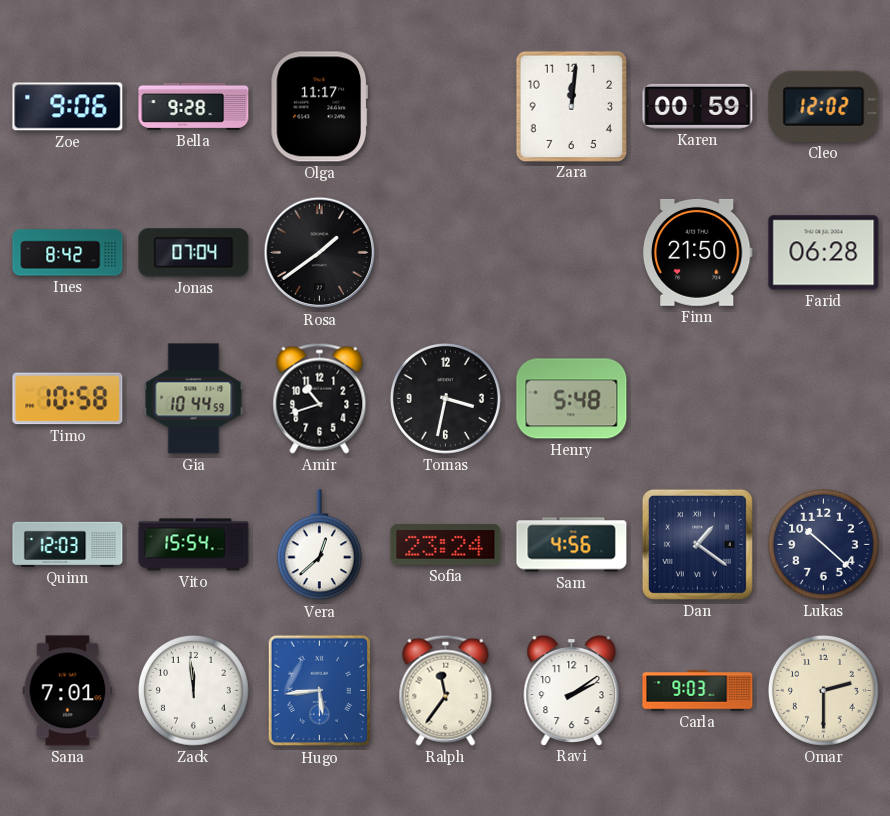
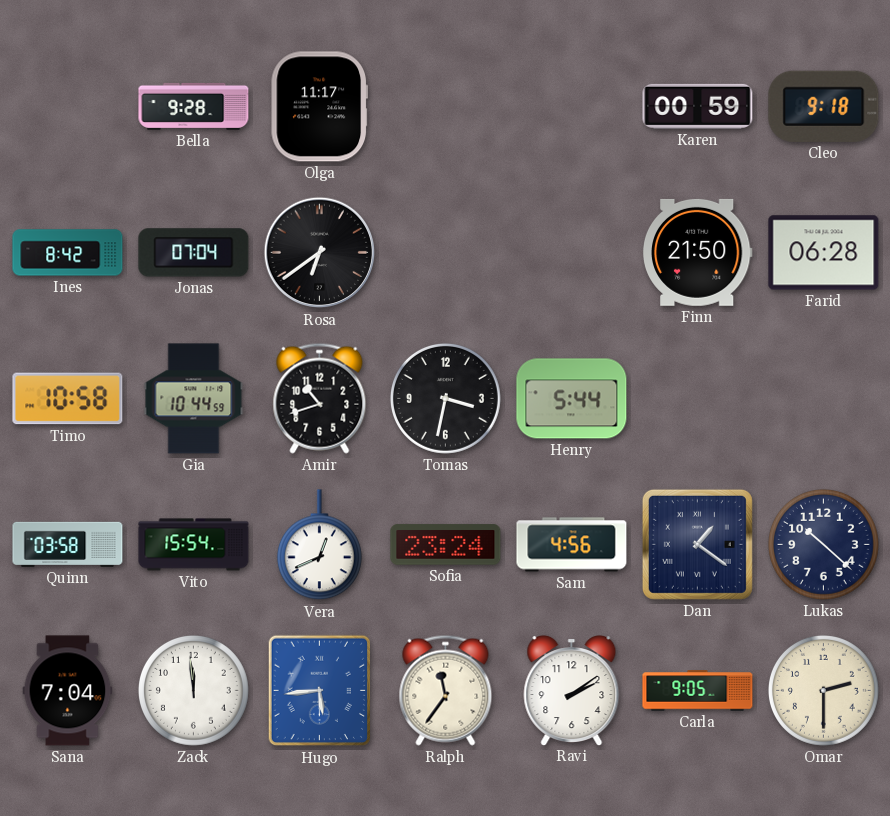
Zoe: 9:06 -> none (68, 107)
Zara: 12:01 -> none (571, 106)
Cleo: 12:02 -> 9:18 (824, 106)
Rosa: 1:39 -> 6:39 (320, 253)
Henry: 5:48 -> 5:44 (572, 399)
Quinn: 12:03 -> 03:58 (68, 544)
Vera: 12:38 -> 12:41 (319, 545)
Sana: 7:01 -> 7:04 (68, 691)
Carla: 9:03 -> 9:05 (698, 691)
